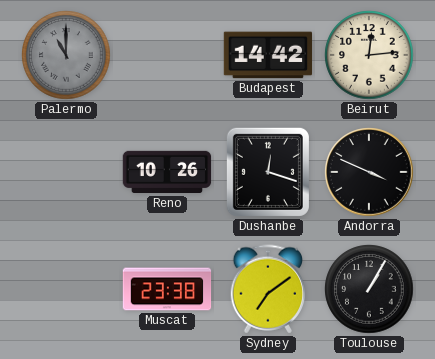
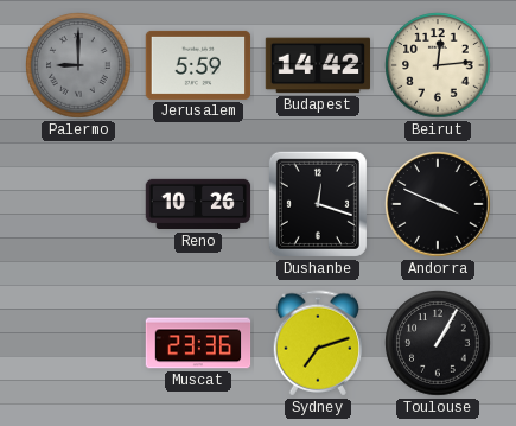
Palermo: 11:00 -> 9:00 (78, 65)
Jerusalem: none -> 5:59 (198, 65)
Muscat: 23:38 -> 23:36 (198, 343)
Sydney: 7:09 -> 7:12 (318, 343)
